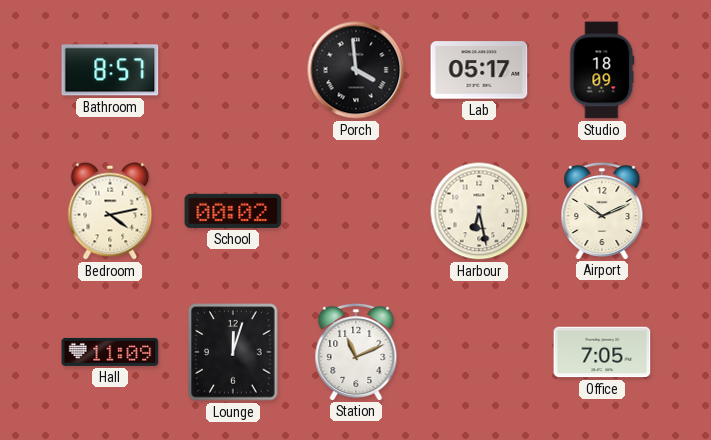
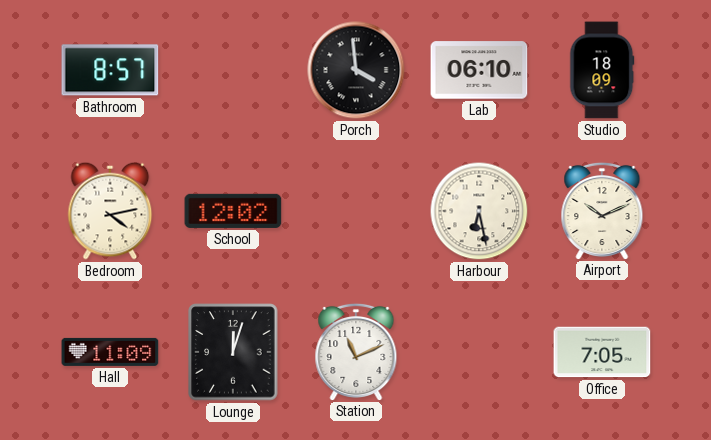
Lab: 05:17 -> 06:10 (479, 70)
School: 00:02 -> 12:02 (233, 211)
